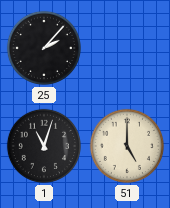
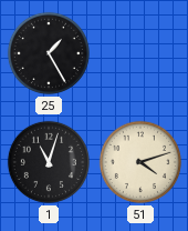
25: 2:07 -> 1:25 (49, 53)
51: 5:00 -> 4:12 (140, 162)
